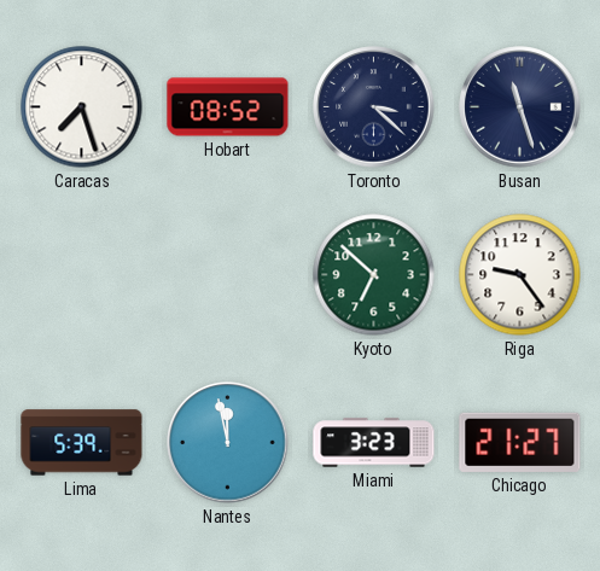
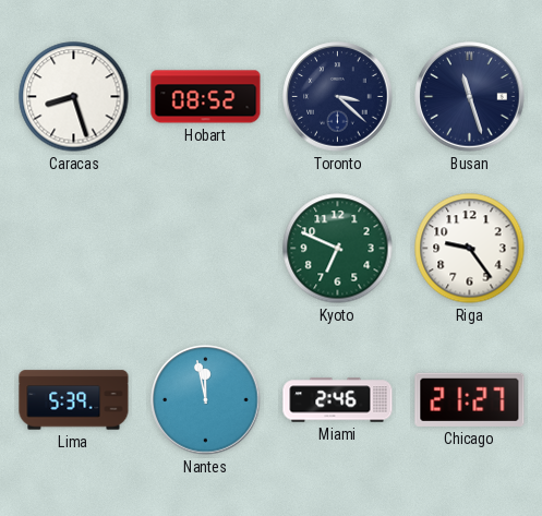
Caracas: 7:27 -> 8:27 (74, 97)
Kyoto: 6:52 -> 6:49 (338, 249)
Miami: 3:23 -> 2:46 (338, 400)
